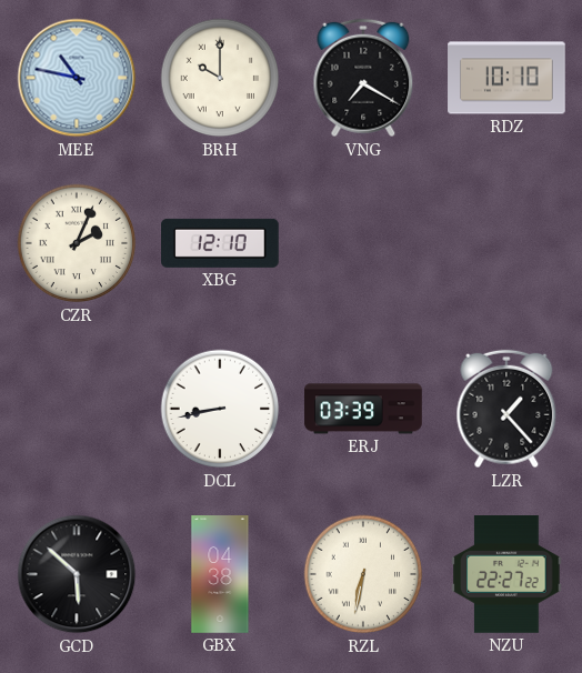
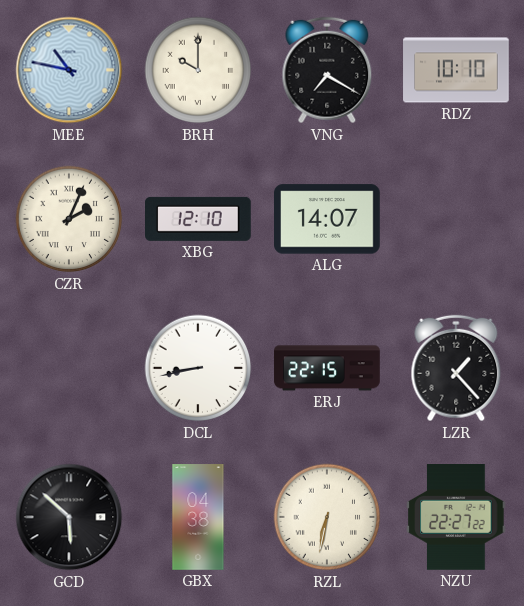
ALG: none -> 14:07 (328, 219)
ERJ: 03:39 -> 22:15 (327, 368)
